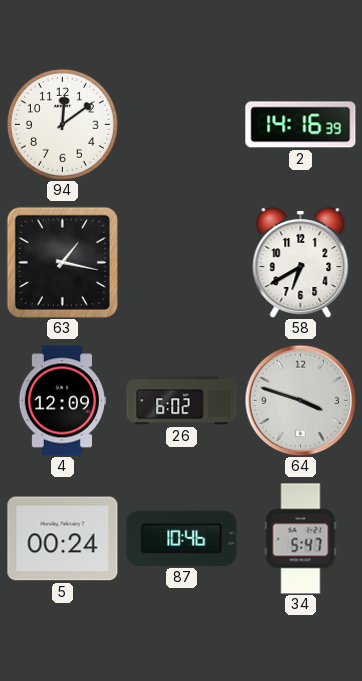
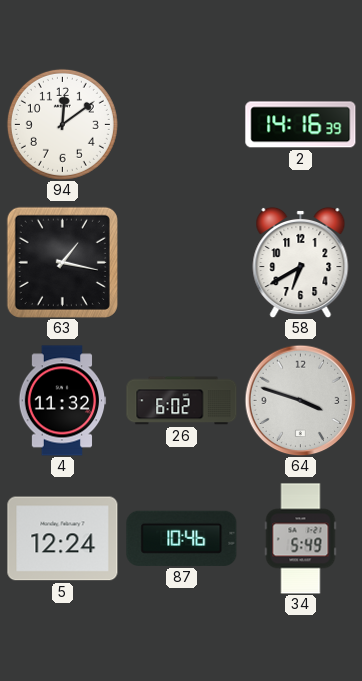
4: 12:09 -> 11:32 (62, 401)
5: 00:24 -> 12:24 (63, 539)
34: 5:47 -> 5:49 (301, 539)
